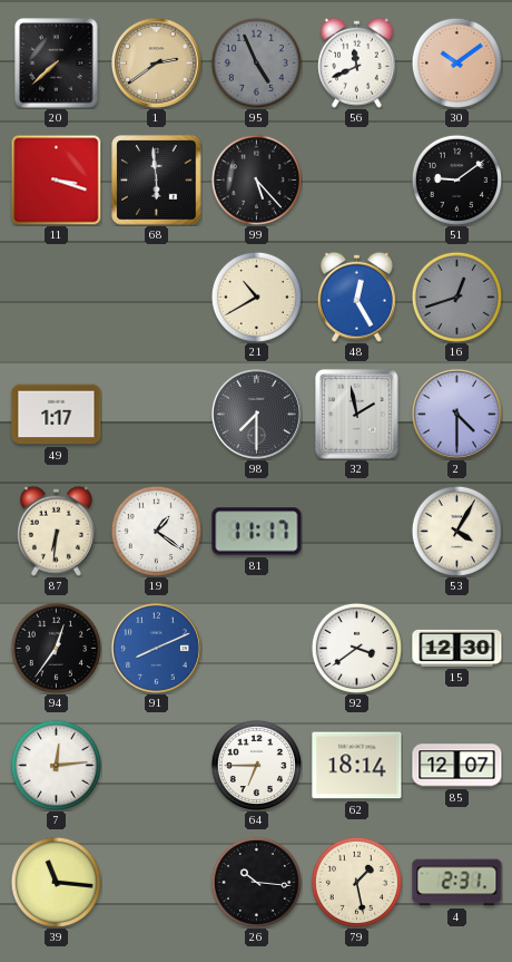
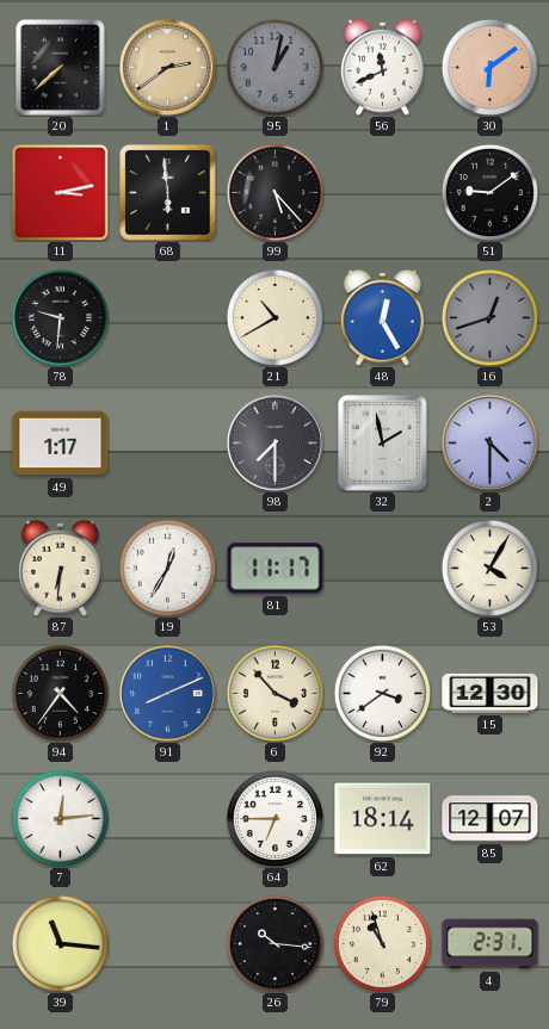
95: 4:56 -> 1:02 (274, 67)
30: 10:09 -> 6:09 (489, 67)
11: 3:18 -> 3:13 (60, 192)
78: none -> 9:31 (60, 317)
19: 1:21 -> 12:35 (167, 568)
94: 12:36 -> 4:36 (60, 693)
6: none -> 3:53 (274, 693)
79: 1:28 -> 10:57 (382, 943)
